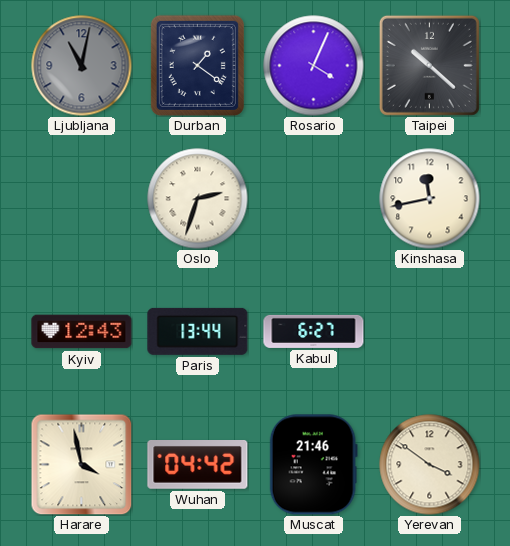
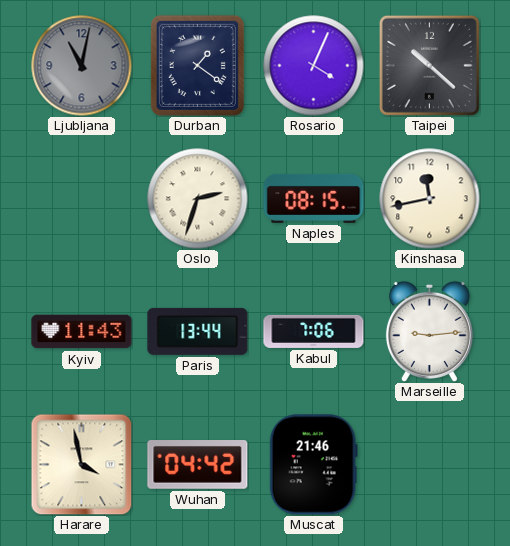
Naples: none -> 08:15 (314, 198)
Kyiv: 12:43 -> 11:43 (82, 332)
Kabul: 6:27 -> 7:06 (314, 331)
Marseille: none -> 9:14 (429, 331)
Yerevan: 3:51 -> none (430, 465)
